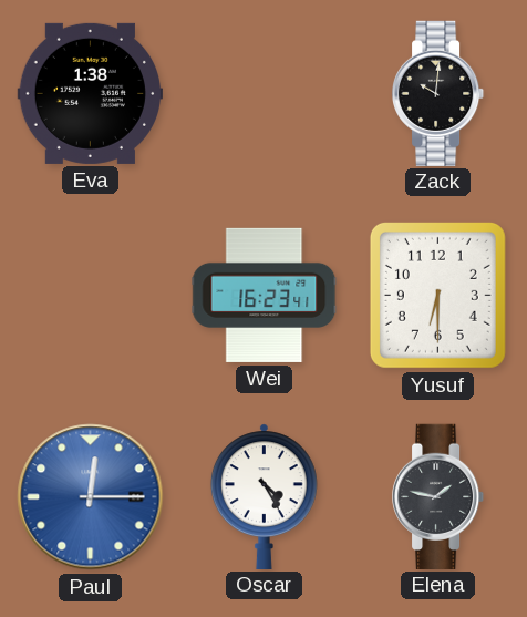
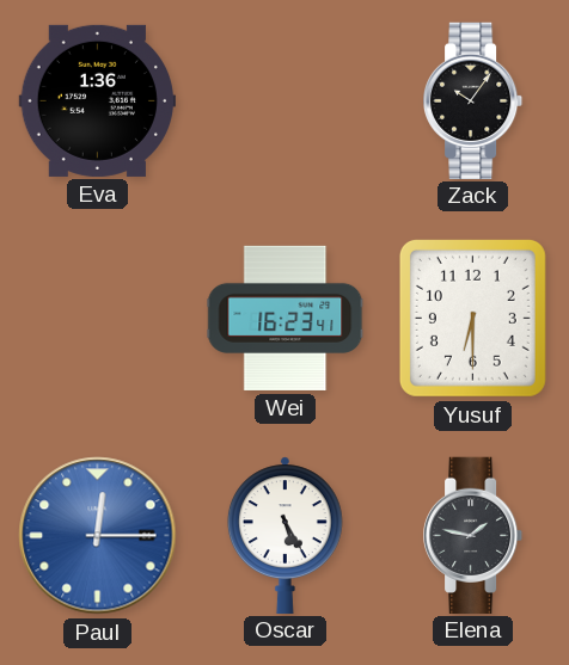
Eva: 1:38 -> 1:36 (97, 100)
Zack: 10:01 -> 10:06 (475, 100)
Oscar: 4:25 -> 5:25 (284, 535)
